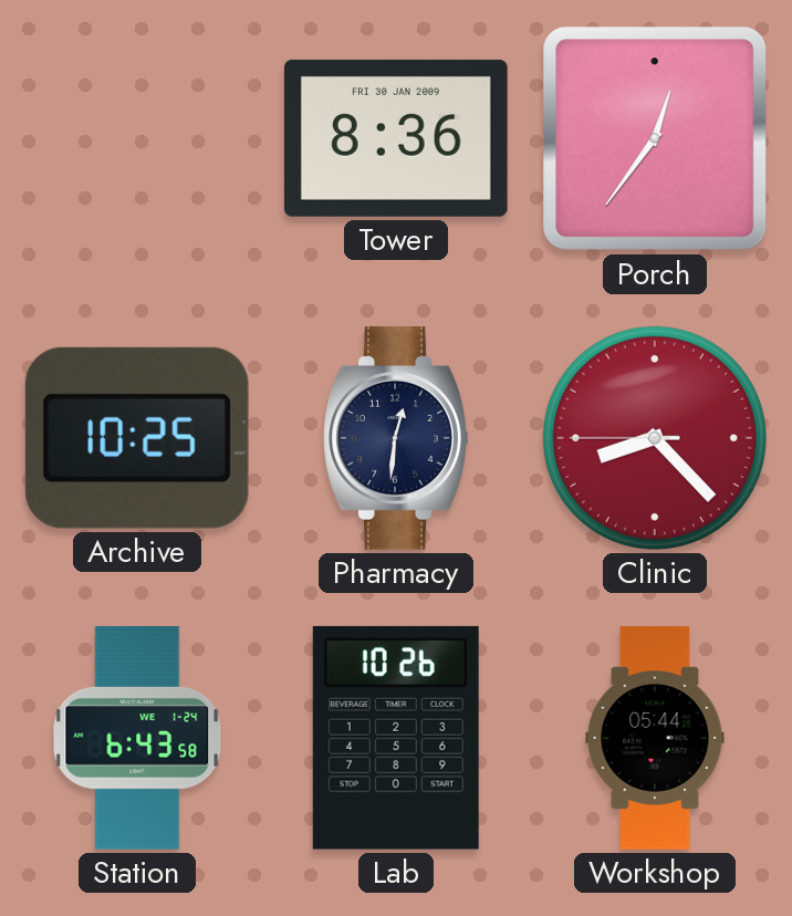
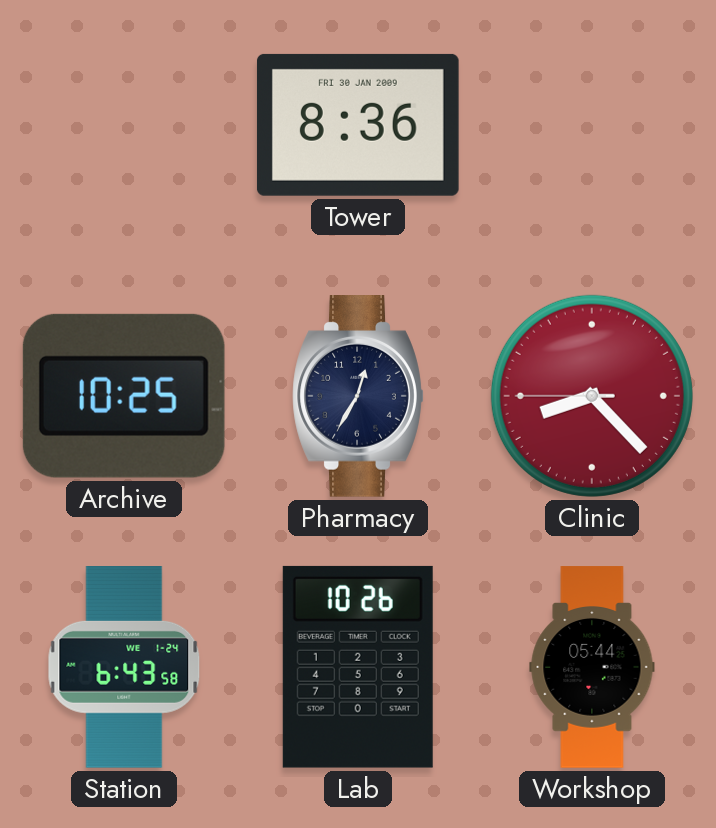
Porch: 12:36 -> none (655, 138)
Pharmacy: 12:31 -> 12:35 (358, 397)
